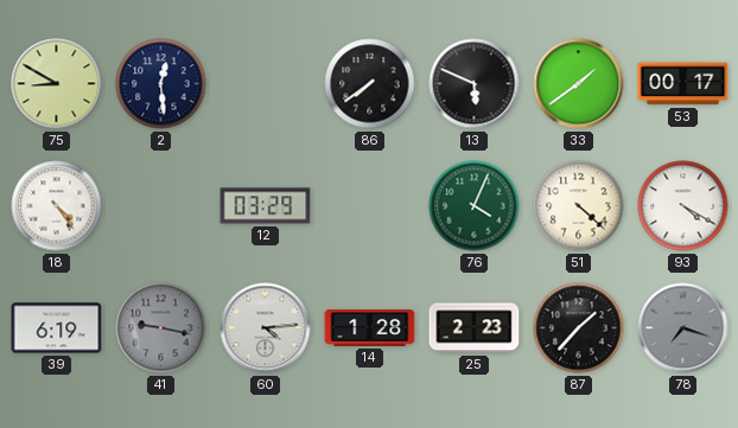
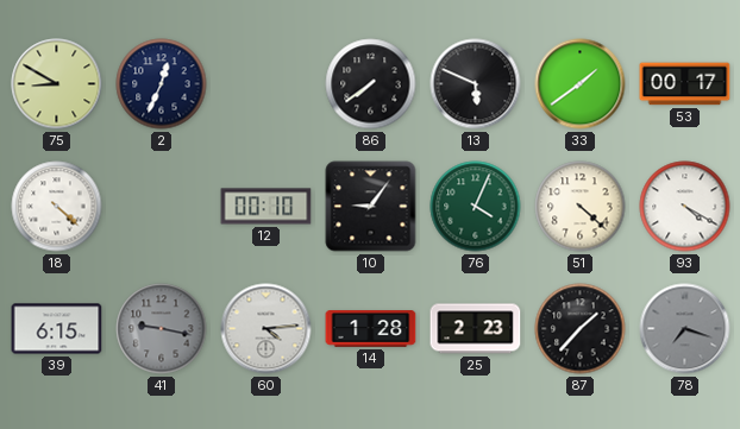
2: 12:29 -> 12:34 (162, 84)
18: 4:24 -> 4:22 (57, 207)
12: 03:29 -> 00:10 (266, 207)
10: none -> 9:06 (371, 207)
39: 6:19 -> 6:15 (57, 329)
